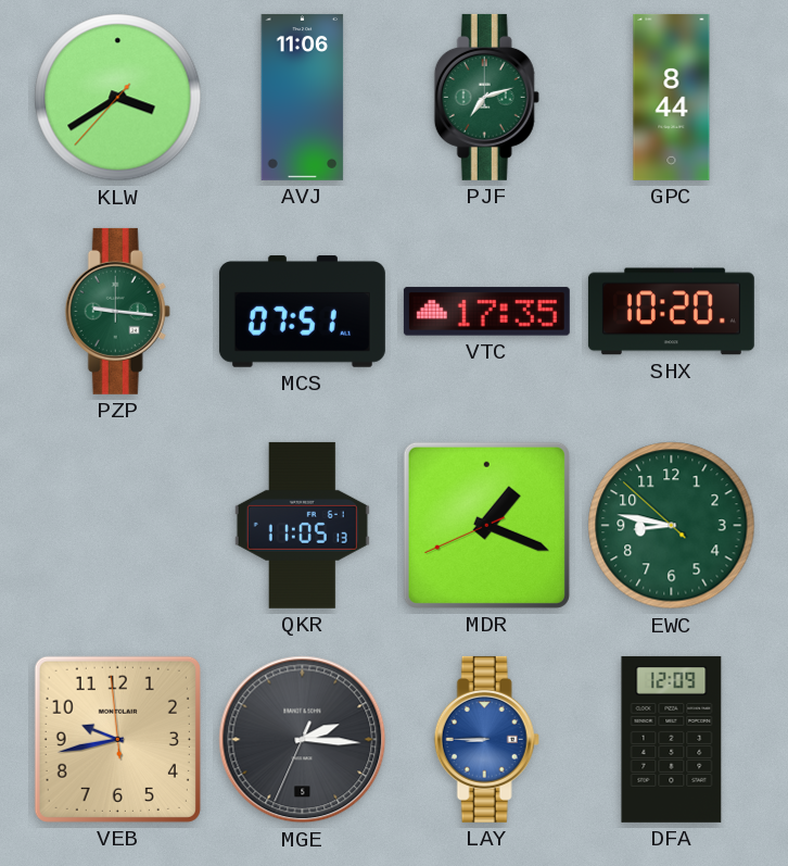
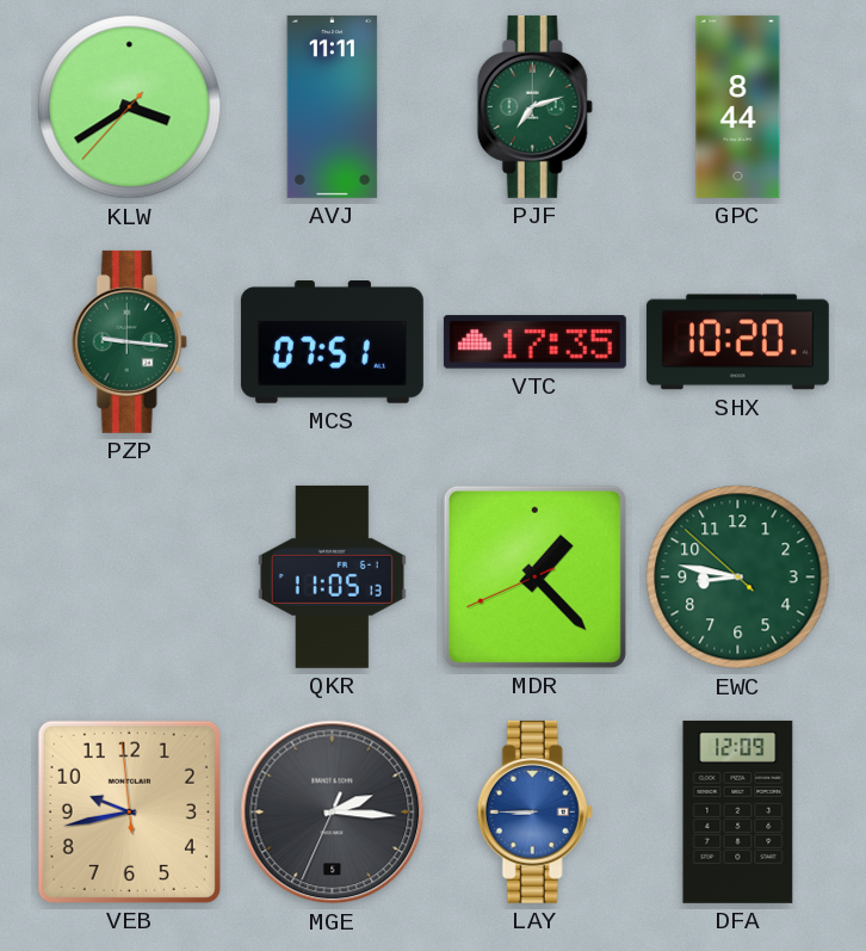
AVJ: 11:06 -> 11:11 (333, 106)
MDR: 1:18 -> 1:22 (534, 576)
